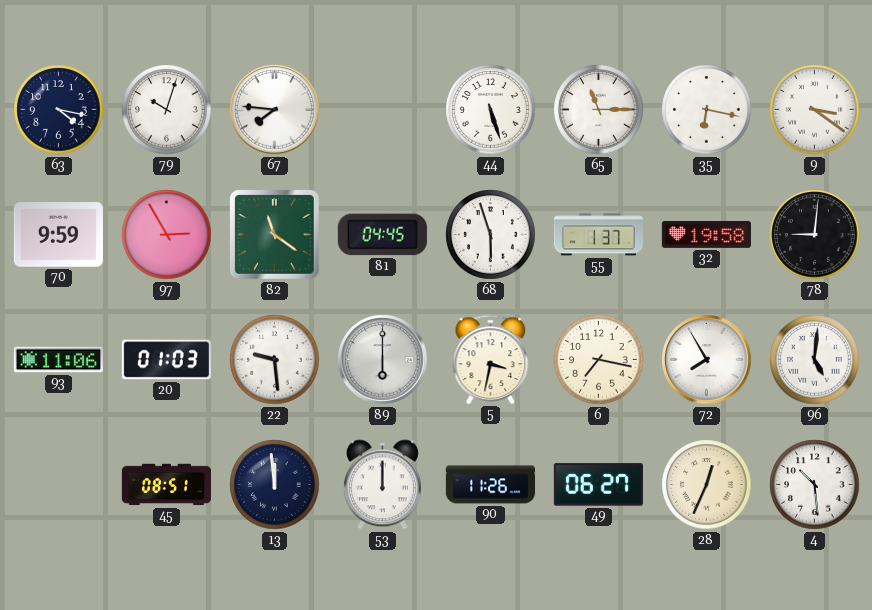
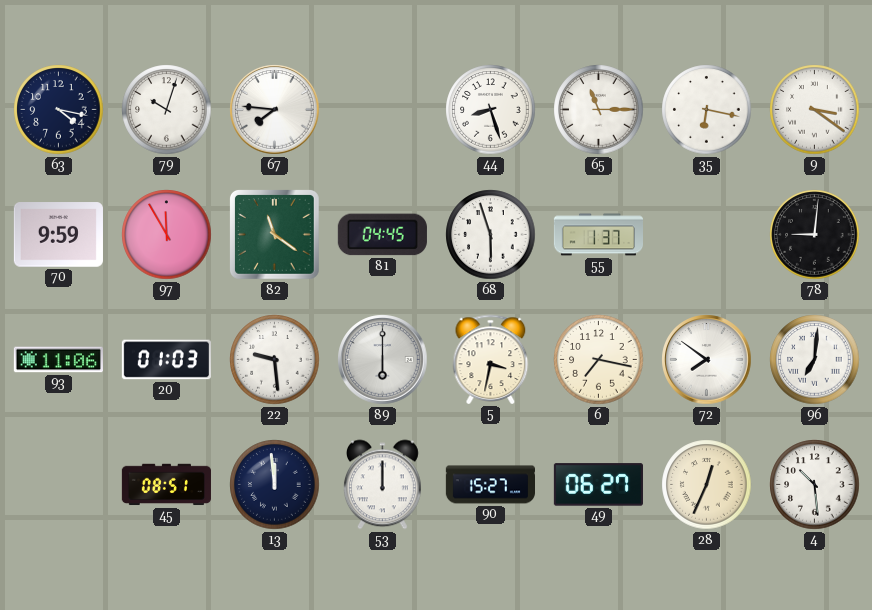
44: 5:27 -> 8:27 (491, 110)
97: 2:55 -> 11:55 (167, 235)
32: 19:58 -> none (706, 234)
72: 7:55 -> 7:51 (707, 360)
96: 5:01 -> 7:01 (815, 360)
90: 11:26 -> 15:27 (490, 485)
